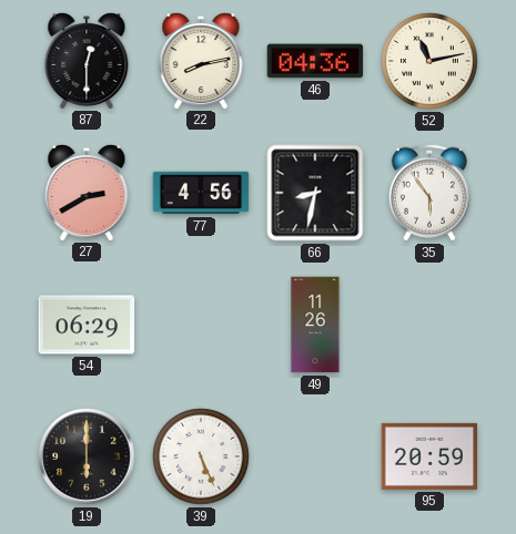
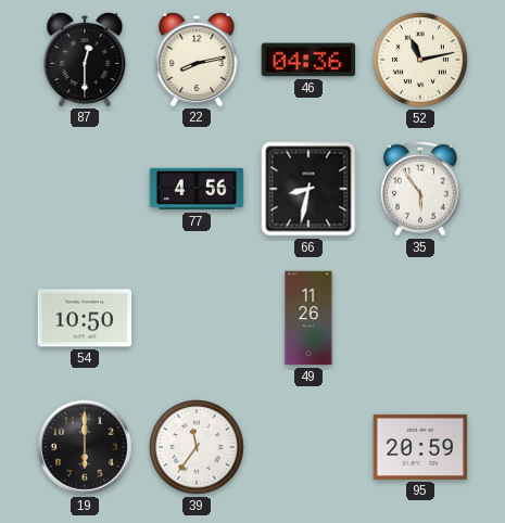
27: 2:40 -> none (87, 192)
54: 06:29 -> 10:50 (85, 318)
39: 5:26 -> 11:36 (197, 447)
